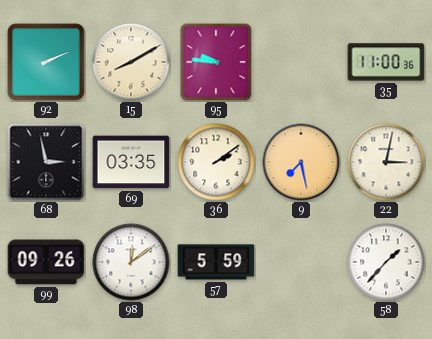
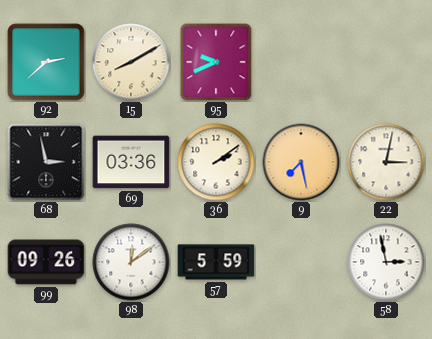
92: 2:11 -> 2:38 (46, 62)
95: 9:46 -> 9:41 (216, 62)
35: 11:00 -> none (386, 62)
69: 03:35 -> 03:36 (131, 162)
58: 1:37 -> 2:58 (386, 262)
